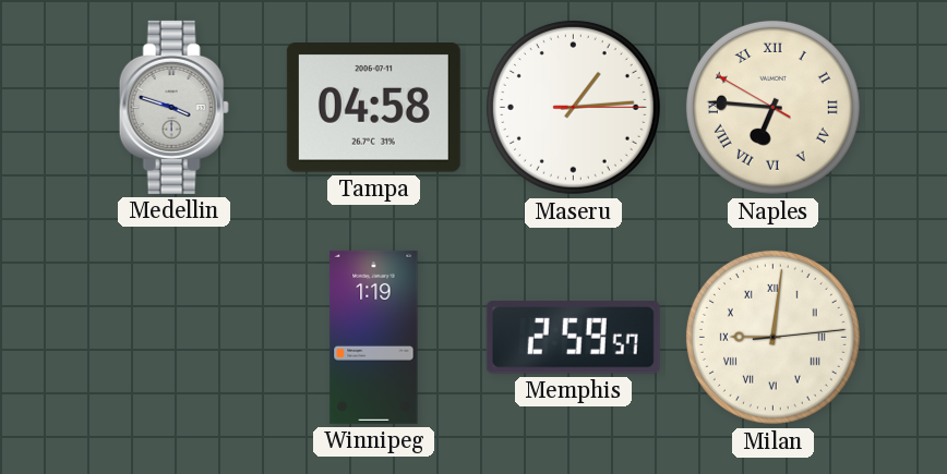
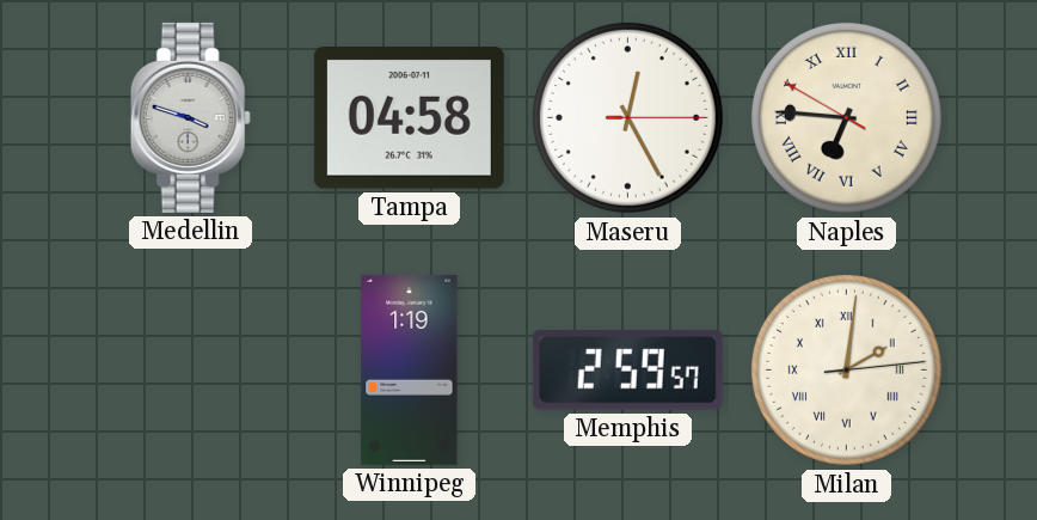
Maseru: 1:14 -> 12:25 (627, 117)
Milan: 9:01 -> 2:01 (846, 369)
